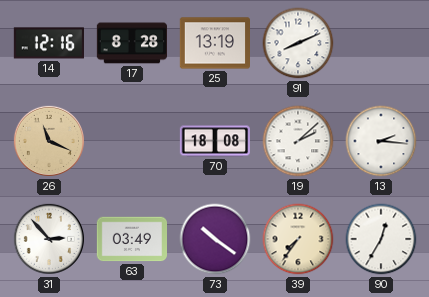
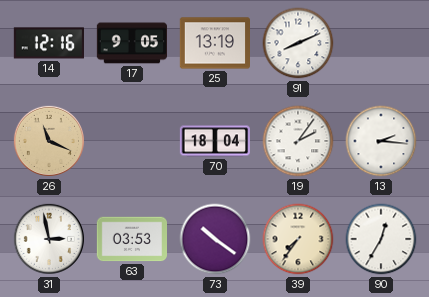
17: 8:28 -> 9:05 (131, 43)
70: 18:08 -> 18:04 (214, 141)
19: 2:08 -> 2:06 (298, 141)
31: 2:53 -> 2:58 (49, 239)
63: 03:49 -> 03:53 (131, 239)
